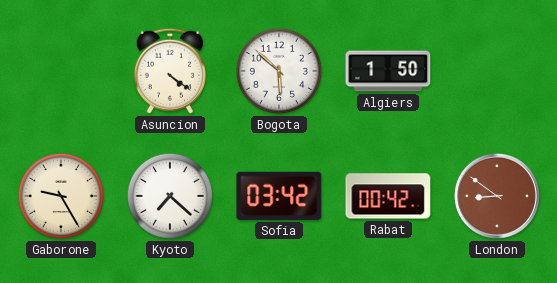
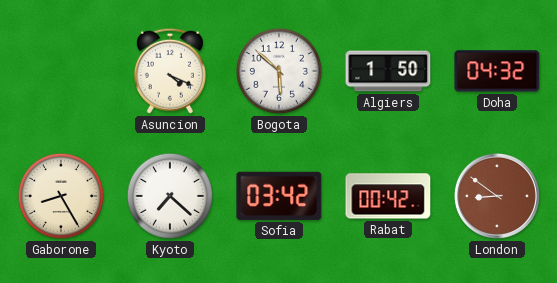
Asuncion: 4:21 -> 4:19 (170, 71)
Doha: none -> 04:32 (497, 71)
Gaborone: 9:25 -> 8:25 (61, 196)
